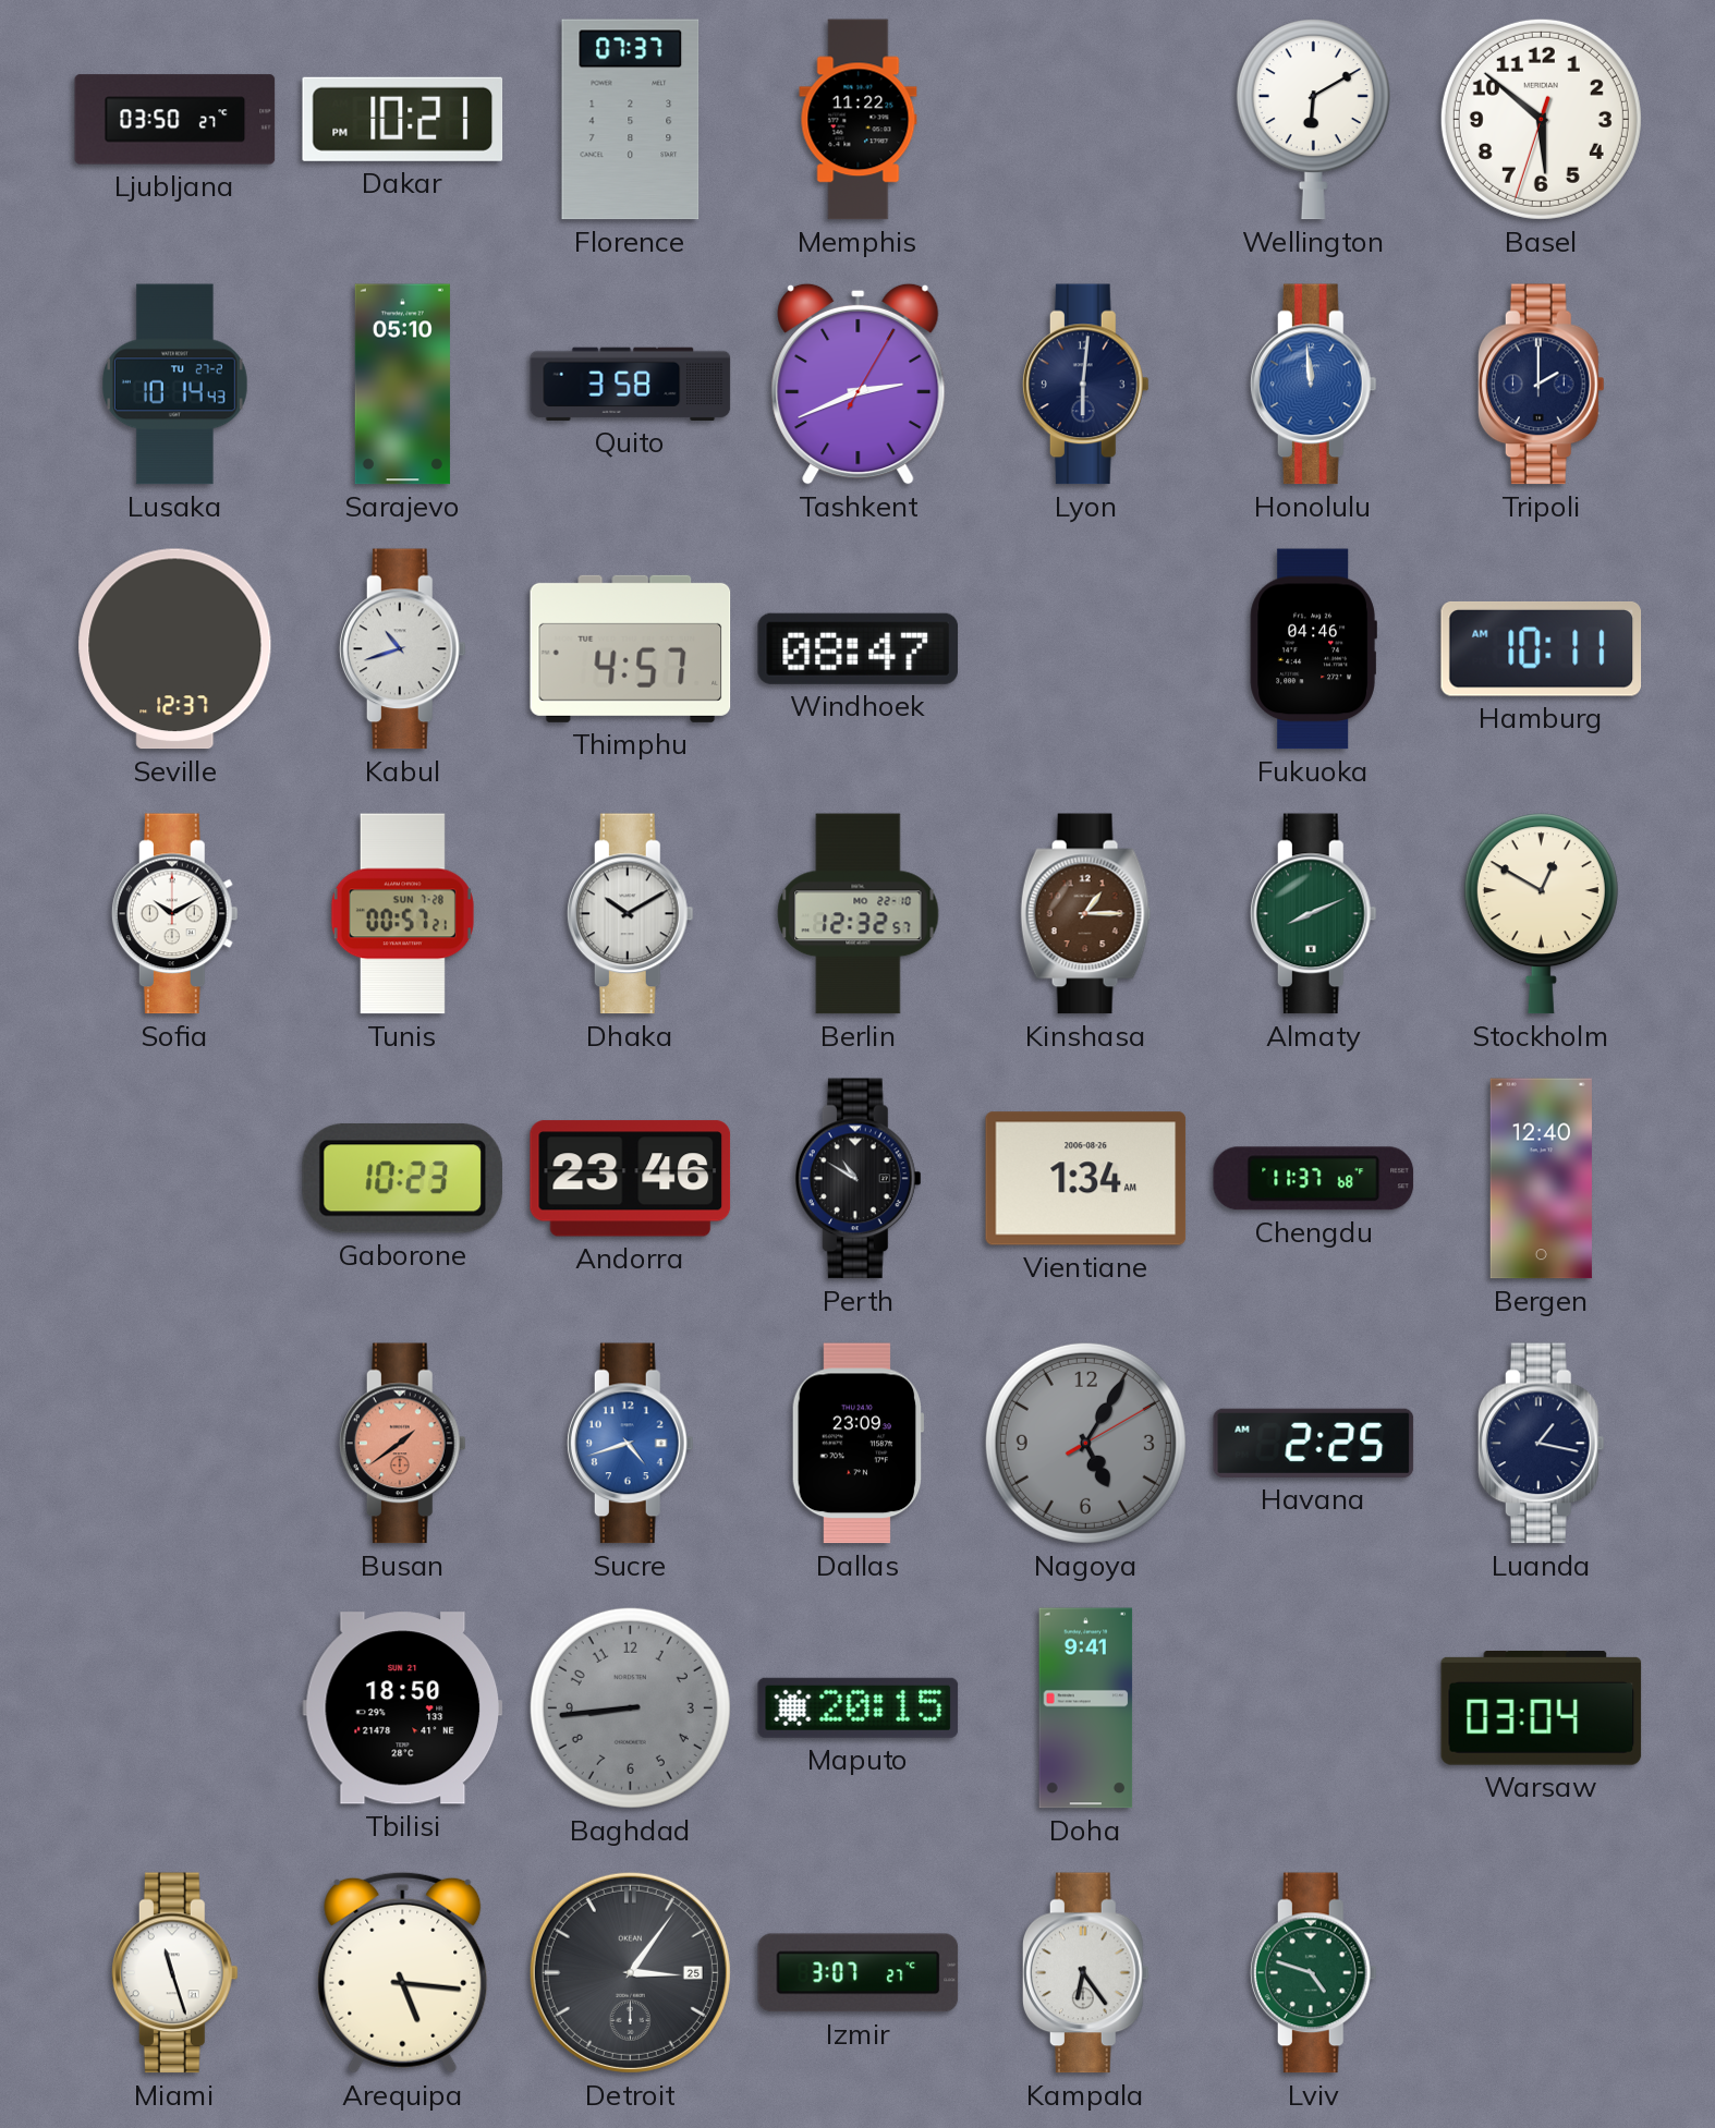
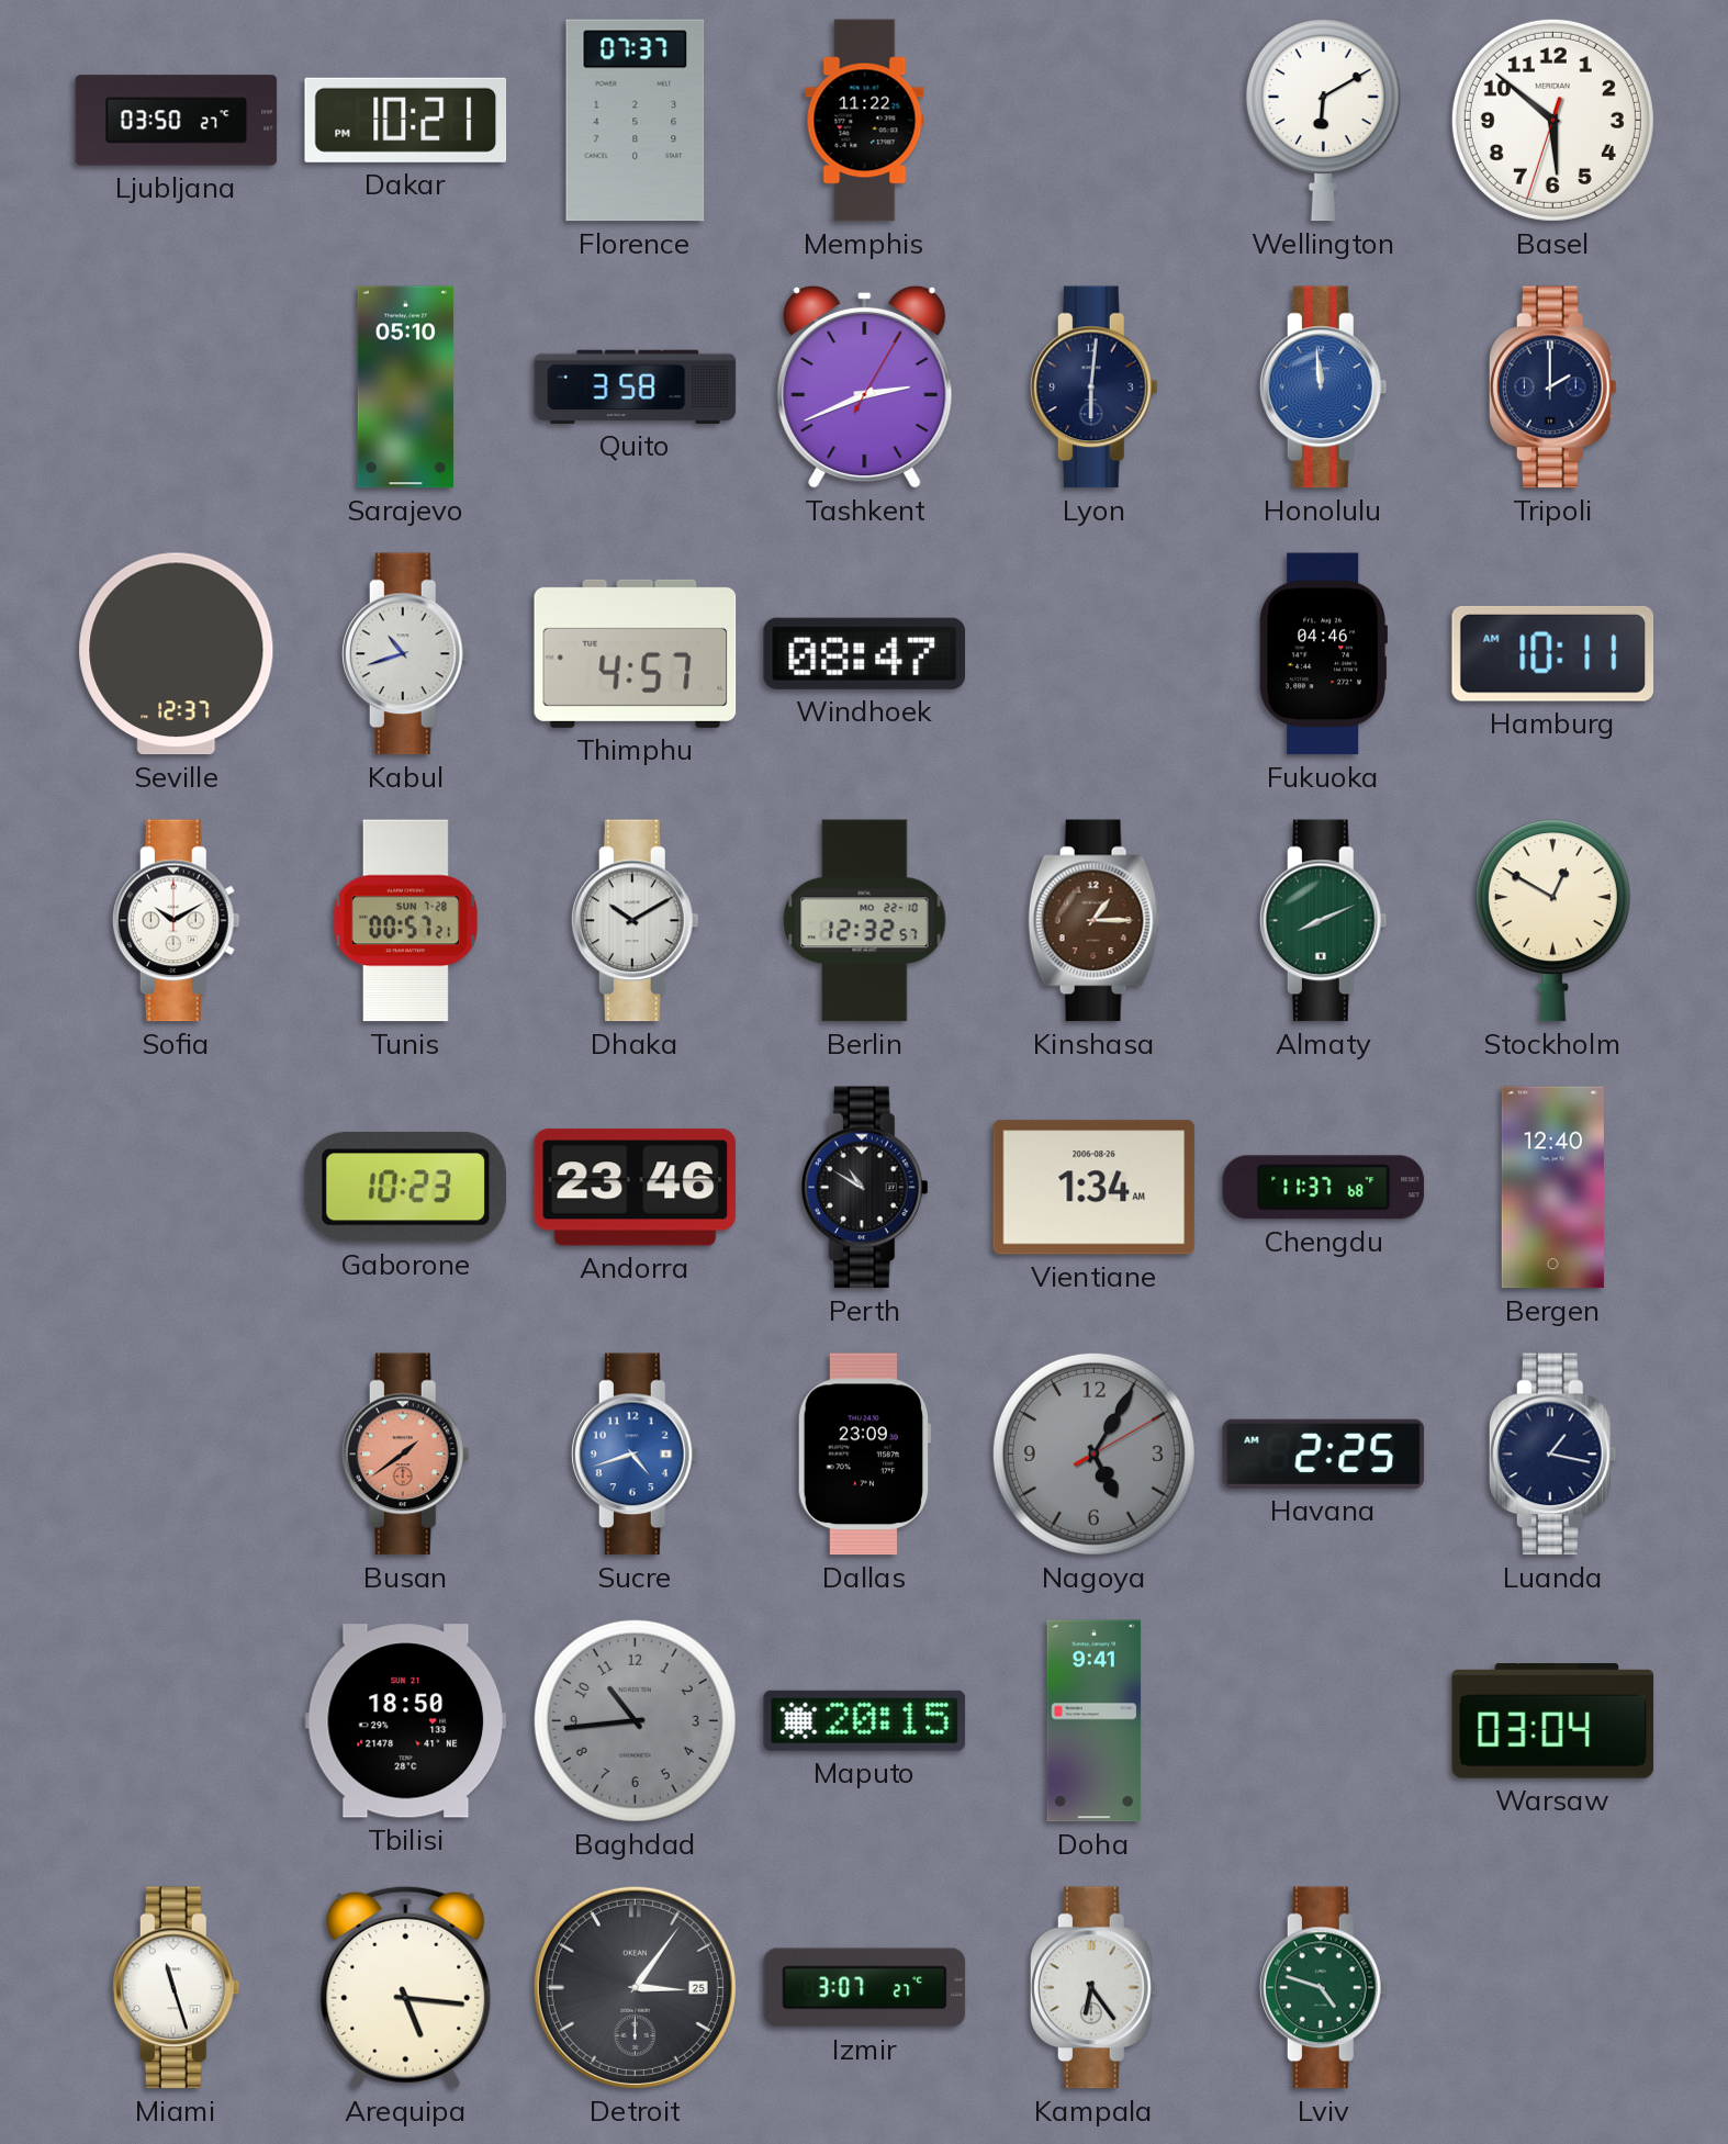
Lusaka: 10:14 -> none (174, 385)
Baghdad: 8:44 -> 10:44 (635, 1720)
